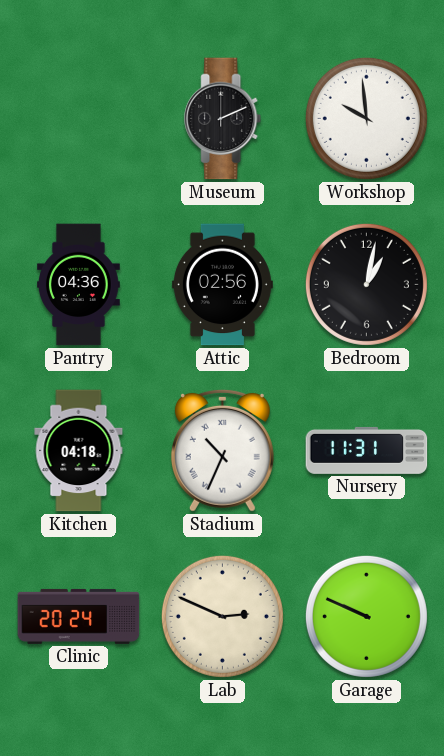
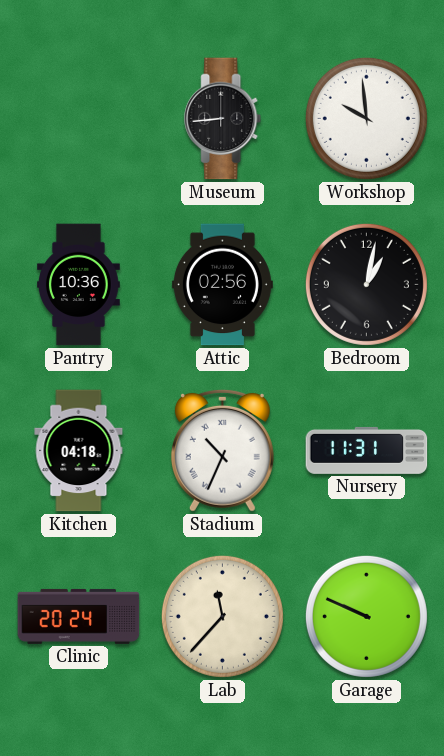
Museum: 2:11 -> 8:44 (223, 119)
Pantry: 04:36 -> 10:36 (78, 285)
Lab: 2:49 -> 11:37 (222, 616)
